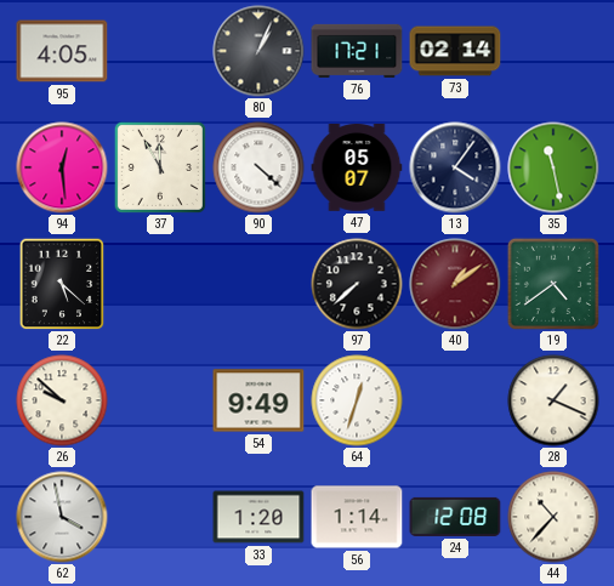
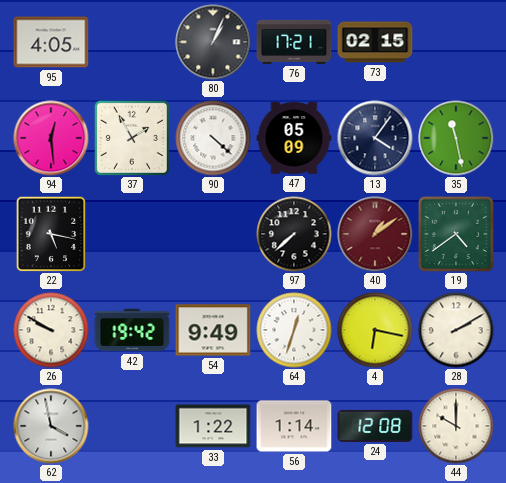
73: 02:14 -> 02:15 (375, 42)
37: 11:55 -> 1:55 (132, 138)
47: 05:07 -> 05:09 (294, 139)
22: 5:22 -> 5:17 (51, 234)
26: 9:52 -> 9:50 (51, 330)
42: none -> 19:42 (132, 330)
4: none -> 6:17 (375, 330)
28: 1:19 -> 2:10 (456, 330)
33: 1:20 -> 1:22 (213, 426)
44: 10:37 -> 10:00 (456, 426)
